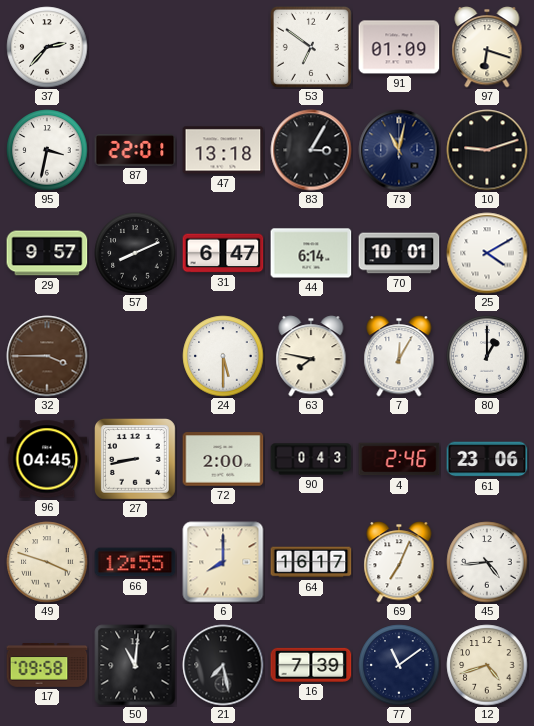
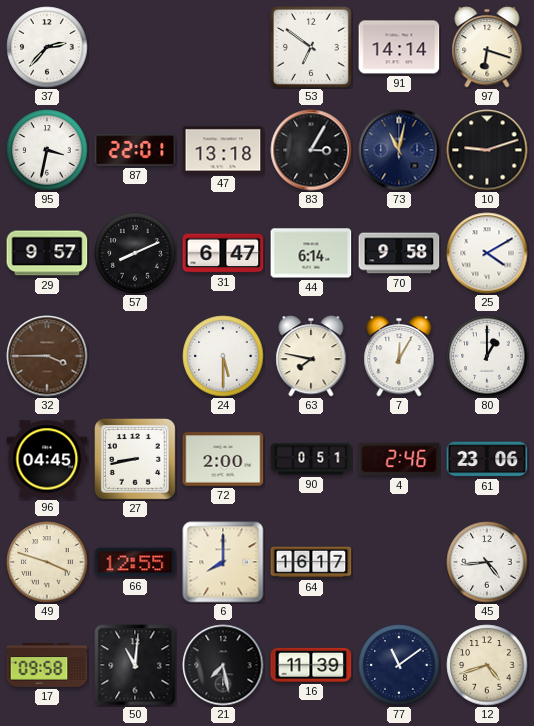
91: 01:09 -> 14:14 (399, 47)
70: 10:01 -> 9:58 (399, 253)
90: 0:43 -> 0:51 (311, 459)
69: 7:04 -> none (399, 562)
16: 7:39 -> 11:39 (311, 665)
